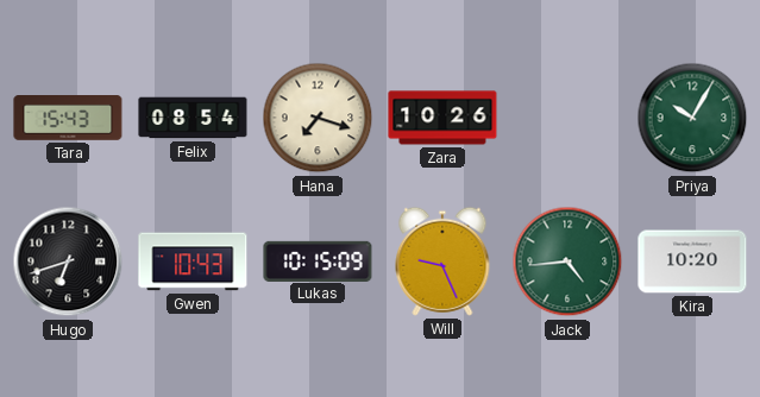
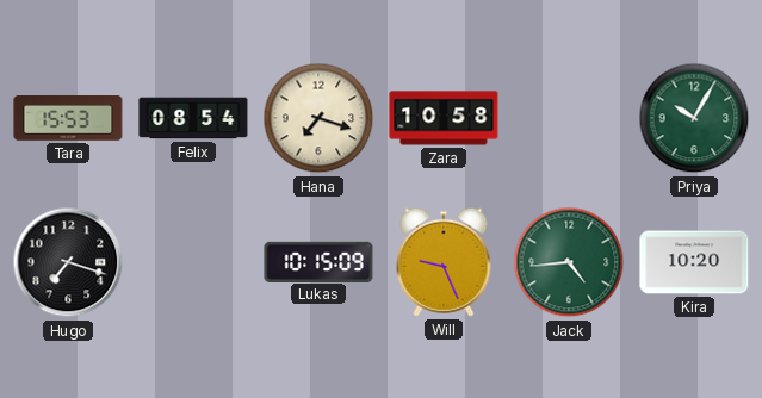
Tara: 15:43 -> 15:53 (68, 119)
Zara: 10:26 -> 10:58 (444, 118)
Hugo: 6:42 -> 7:18 (68, 262)
Gwen: 10:43 -> none (193, 261)
